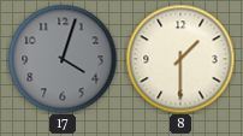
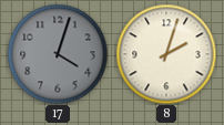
8: 1:30 -> 2:03 (166, 54)
